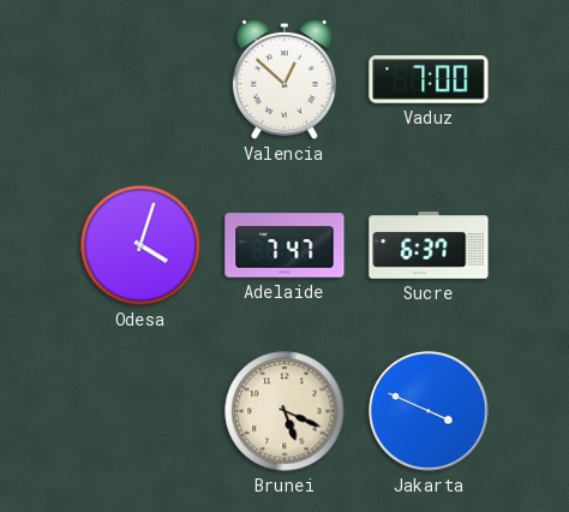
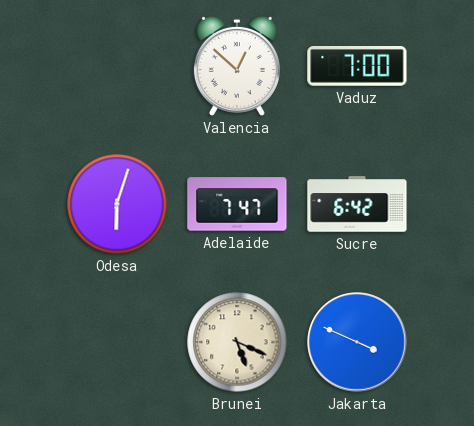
Odesa: 4:03 -> 6:03 (117, 204)
Sucre: 6:37 -> 6:42 (357, 204)
